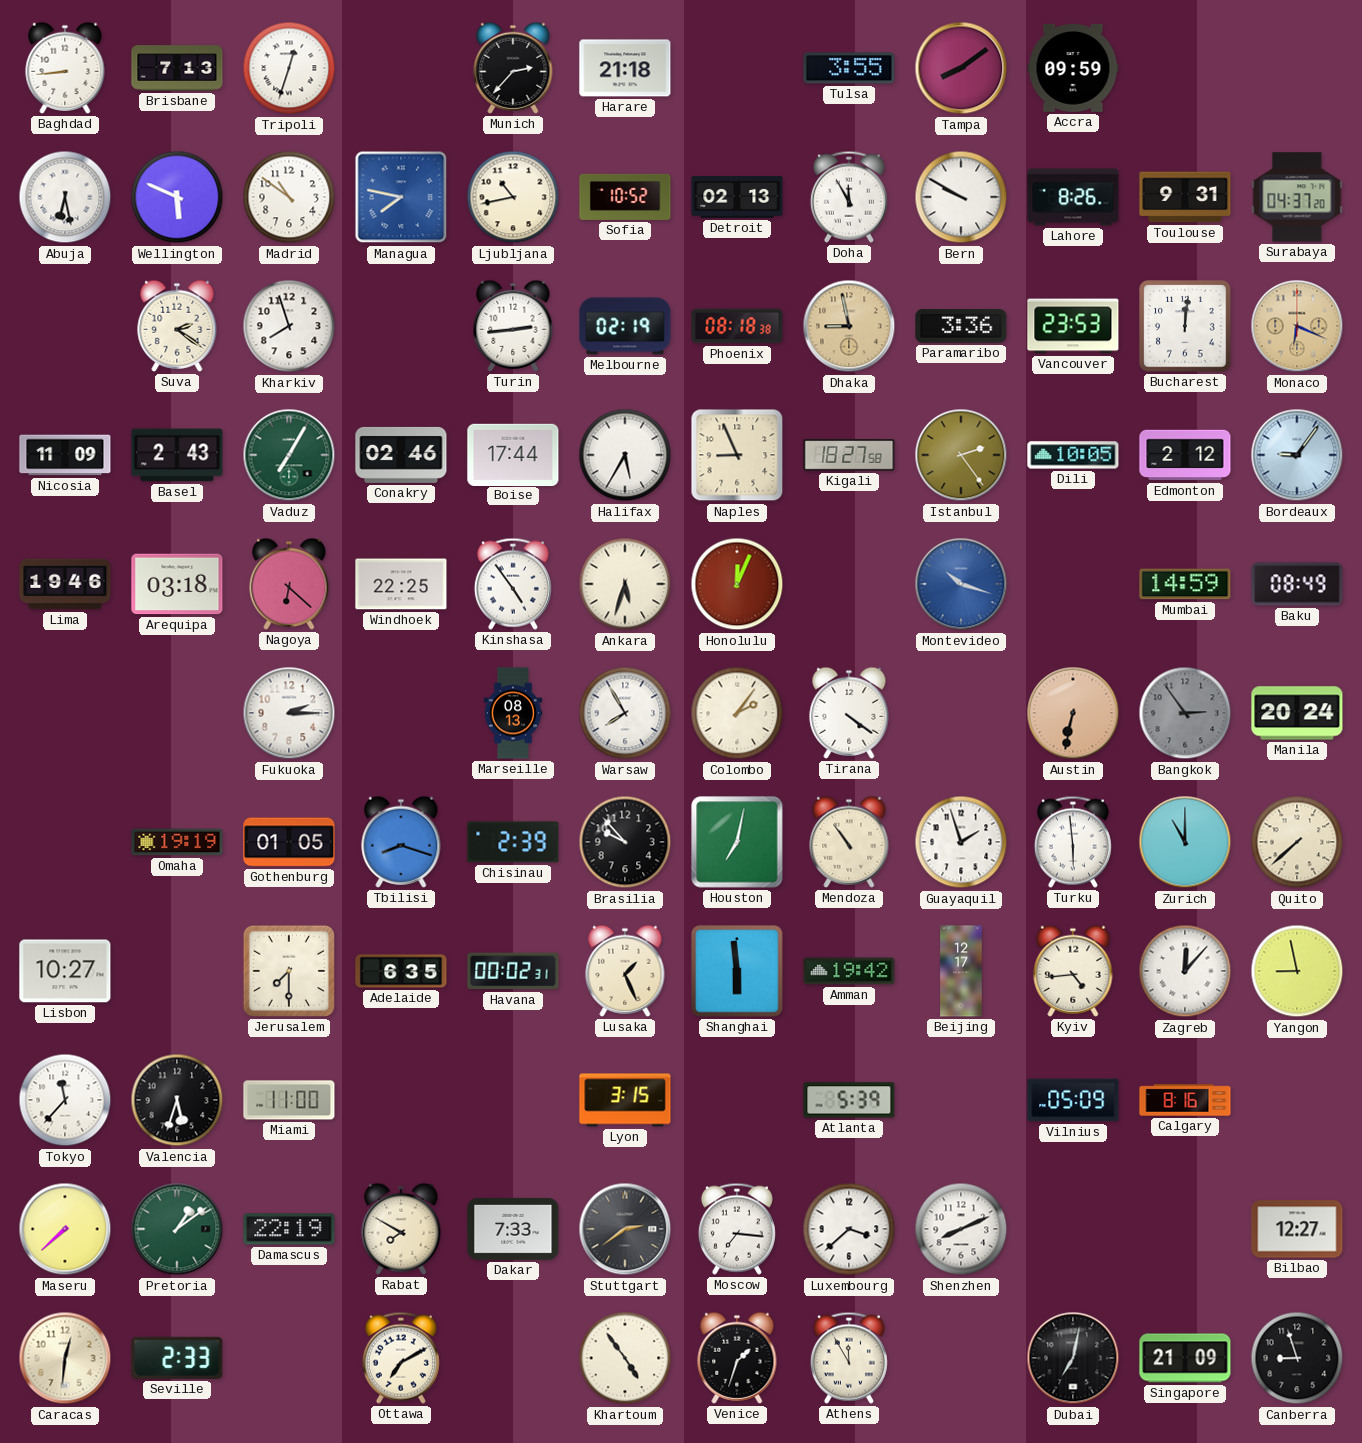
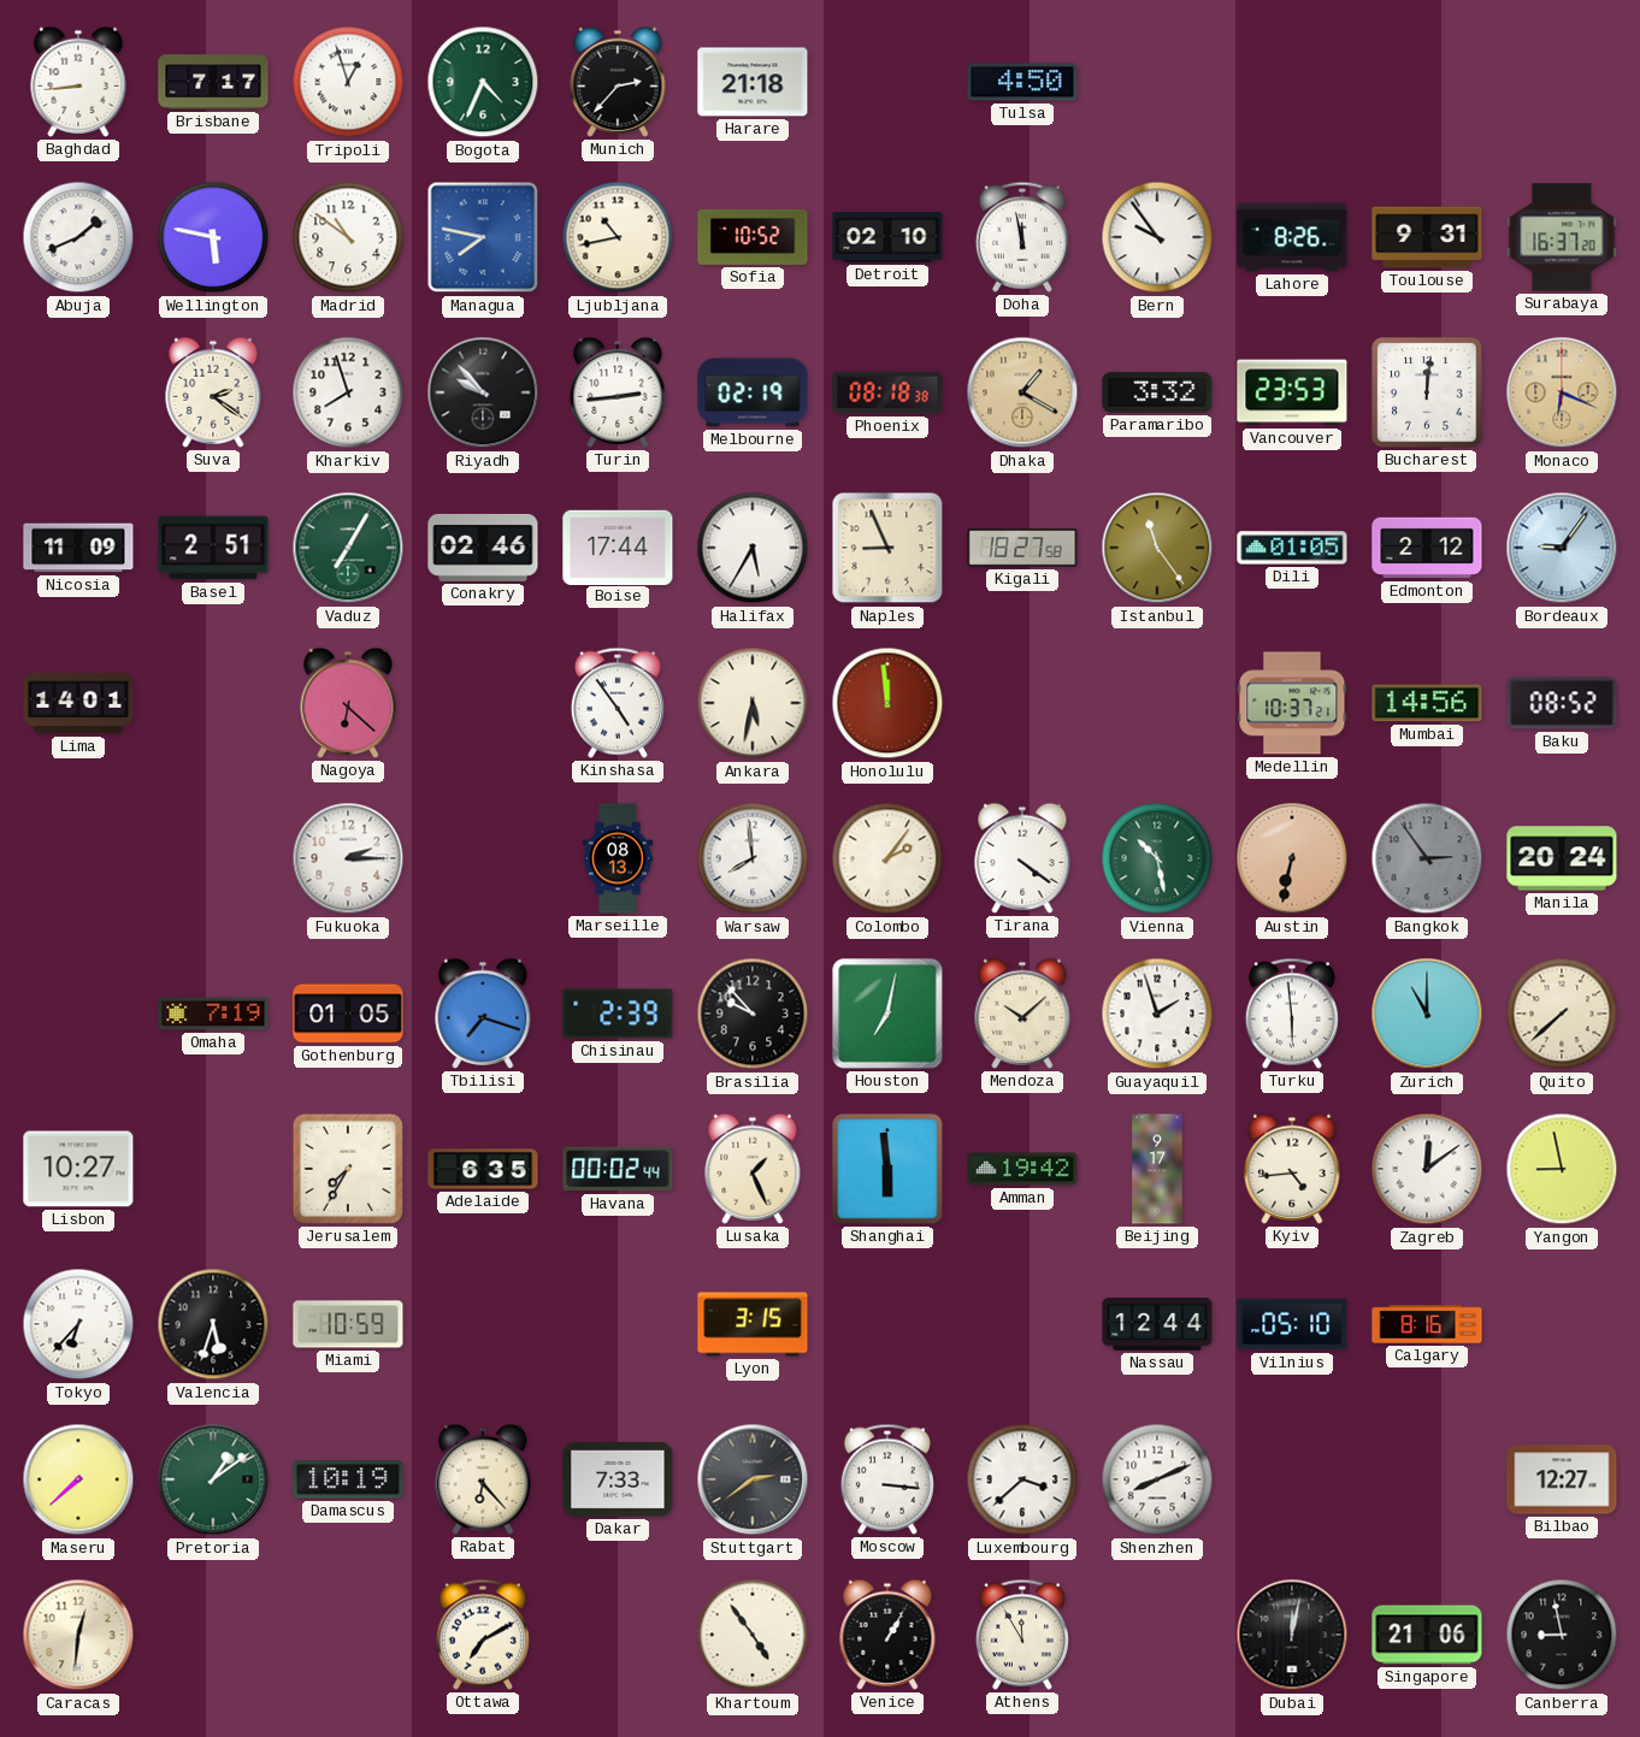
Brisbane: 7:13 -> 7:17 (213, 82)
Tripoli: 12:33 -> 12:57 (348, 82)
Bogota: none -> 4:34 (483, 82)
Tulsa: 3:55 -> 4:50 (1022, 82)
Tampa: 8:09 -> none (961, 68)
Accra: 09:59 -> none (1073, 68)
Abuja: 6:28 -> 1:41 (78, 237)
Wellington: 5:49 -> 5:47 (213, 237)
Detroit: 02:13 -> 02:10 (887, 238)
Doha: 11:55 -> 11:58 (1022, 237)
Bern: 9:50 -> 9:54 (1157, 237)
Surabaya: 04:37 -> 16:37 (1562, 237)
Riyadh: none -> 9:53 (483, 392)
Dhaka: 8:58 -> 1:20 (1022, 392)
Paramaribo: 3:36 -> 3:32 (1157, 392)
Basel: 2:43 -> 2:51 (213, 548)
Istanbul: 2:24 -> 11:24 (1157, 548)
Dili: 10:05 -> 01:05 (1292, 548)
Lima: 19:46 -> 14:01 (78, 703)
Arequipa: 03:18 -> none (177, 584)
Windhoek: 22:25 -> none (401, 584)
Ankara: 5:33 -> 5:32 (753, 703)
Honolulu: 12:04 -> 11:59 (887, 703)
Montevideo: 10:18 -> none (961, 584)
Medellin: none -> 10:37 (1292, 703)
Mumbai: 14:59 -> 14:56 (1427, 703)
Baku: 08:49 -> 08:52 (1562, 703)
Warsaw: 7:55 -> 7:59 (753, 858)
Vienna: none -> 10:28 (1157, 858)
Omaha: 19:19 -> 7:19 (213, 1014)
Tbilisi: 8:18 -> 7:18 (483, 1014)
Mendoza: 10:54 -> 10:08 (1022, 1014)
Jerusalem: 7:30 -> 7:35 (348, 1169)
Havana: 00:02:31 -> 00:02:44 (618, 1169)
Beijing: 12:17 -> 9:17 (1157, 1169)
Zagreb: 12:07 -> 12:09 (1427, 1169)
Tokyo: 11:37 -> 6:37 (78, 1324)
Miami: 11:00 -> 10:59 (348, 1324)
Atlanta: 5:39 -> none (849, 1100)
Nassau: none -> 12:44 (1157, 1325)
Vilnius: 05:09 -> 05:10 (1292, 1324)
Damascus: 22:19 -> 10:19 (348, 1479)
Rabat: 7:50 -> 6:23 (483, 1479)
Moscow: 7:16 -> 3:16 (887, 1479)
Seville: 2:33 -> none (177, 1358)
Venice: 1:33 -> 1:05 (887, 1635)
Dubai: 7:02 -> 12:02 (1292, 1635)
Singapore: 21:09 -> 21:06 (1427, 1635)
Canberra: 8:57 -> 8:58 (1562, 1635)
